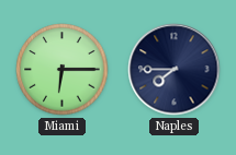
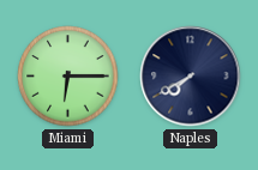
Naples: 7:45 -> 7:40 (191, 77)
